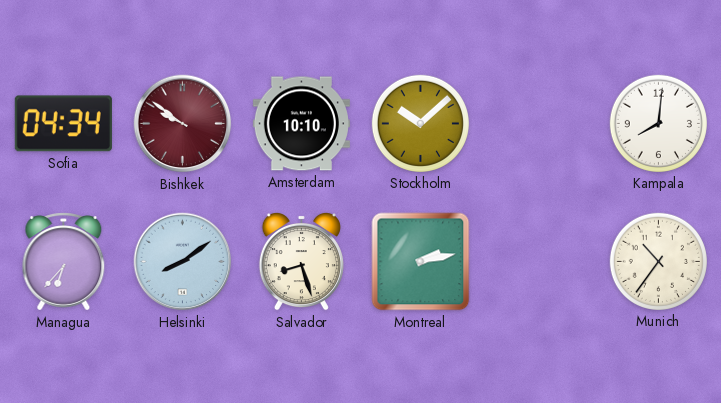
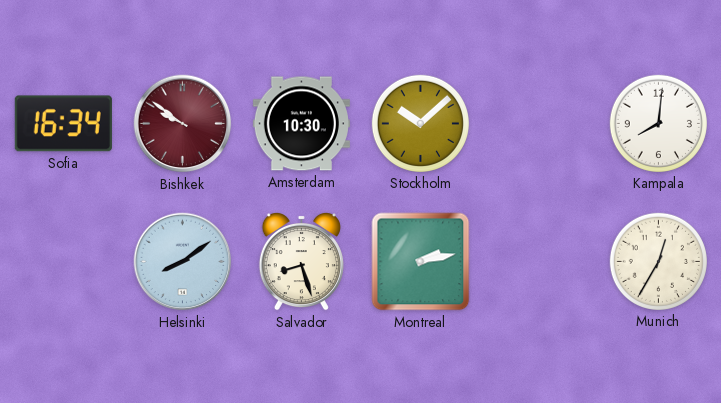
Sofia: 04:34 -> 16:34 (63, 124)
Amsterdam: 10:10 -> 10:30 (301, 124)
Managua: 6:37 -> none (64, 262)
Munich: 10:36 -> 12:35 (658, 261)
